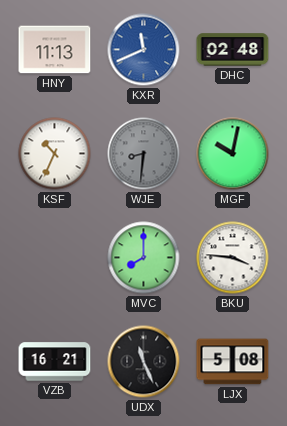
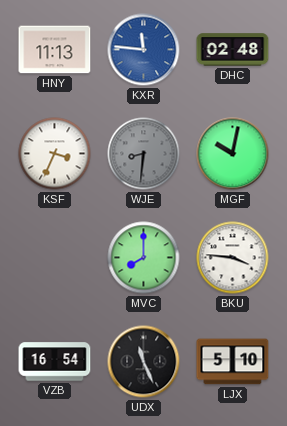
KXR: 11:41 -> 11:46 (144, 50)
KSF: 10:34 -> 3:34 (55, 154)
VZB: 16:21 -> 16:54 (55, 362)
LJX: 5:08 -> 5:10 (233, 362)
